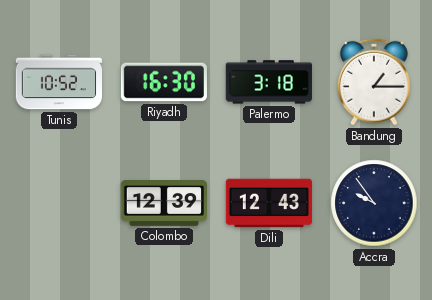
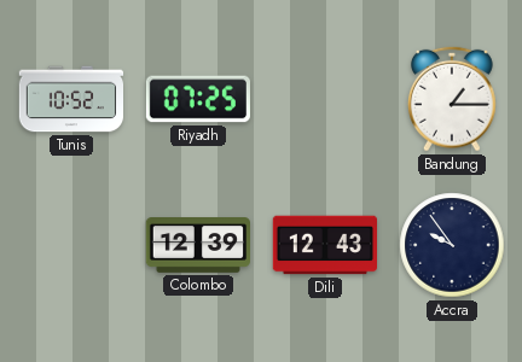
Riyadh: 16:30 -> 07:25 (198, 99)
Palermo: 3:18 -> none (269, 82)
